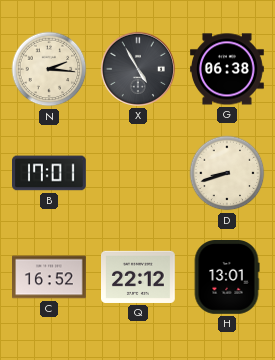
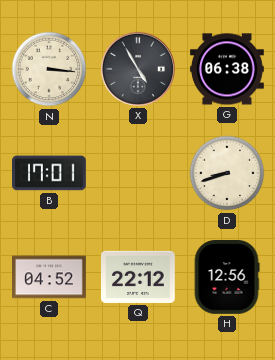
N: 2:16 -> 3:16 (49, 69)
C: 16:52 -> 04:52 (50, 277)
H: 13:01 -> 12:56 (227, 278)
